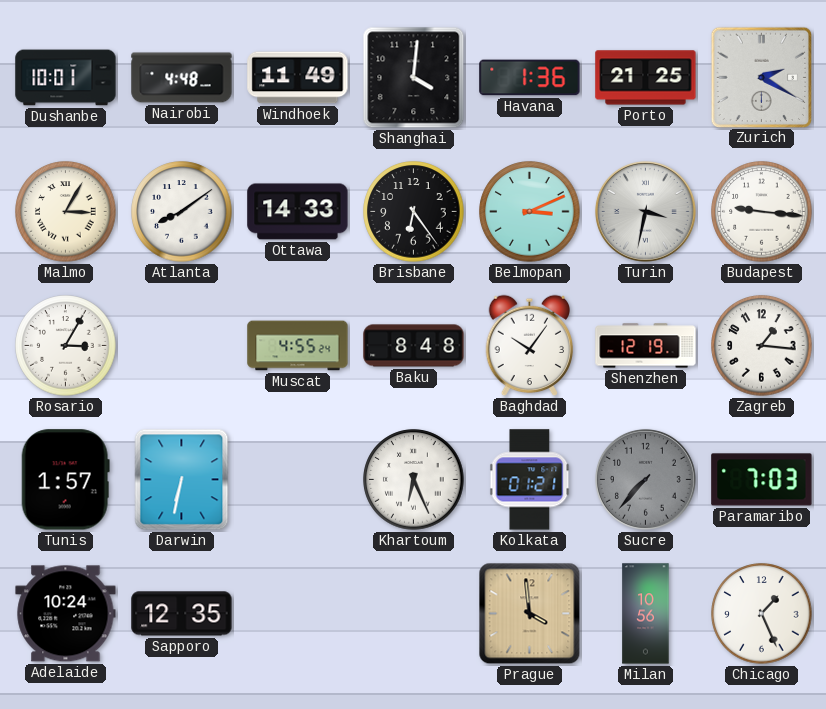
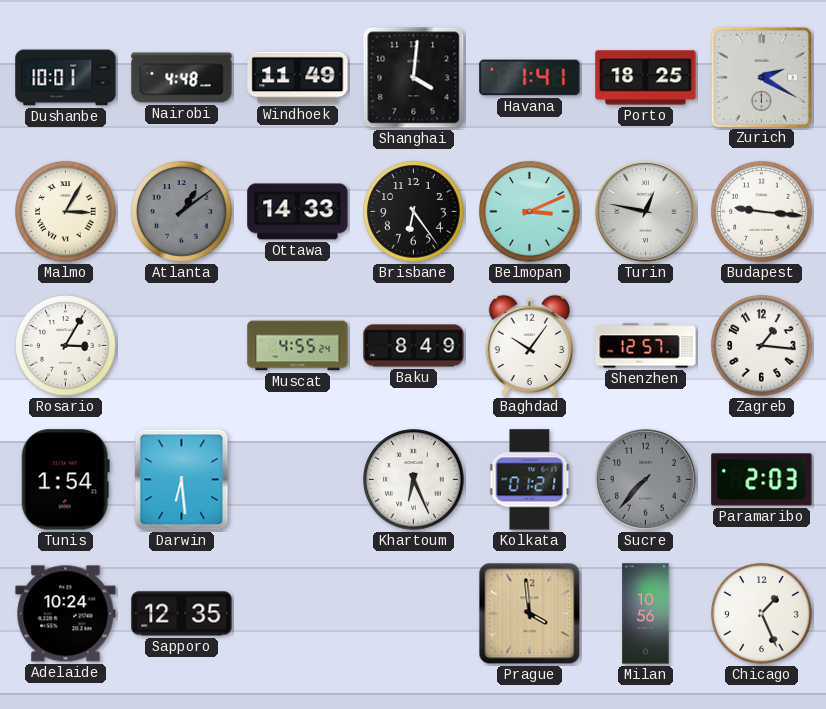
Havana: 1:36 -> 1:41 (530, 78)
Porto: 21:25 -> 18:25 (646, 78)
Atlanta: 8:09 -> 1:09 (182, 212)
Atlanta dial: white -> grey (182, 212)
Turin: 3:32 -> 12:47 (645, 211)
Baku: 8:48 -> 8:49 (414, 346)
Shenzhen: 12:19 -> 12:57 (646, 346)
Tunis: 1:57 -> 1:54 (65, 480)
Darwin: 6:32 -> 6:29 (182, 480)
Paramaribo: 7:03 -> 2:03 (762, 480)
